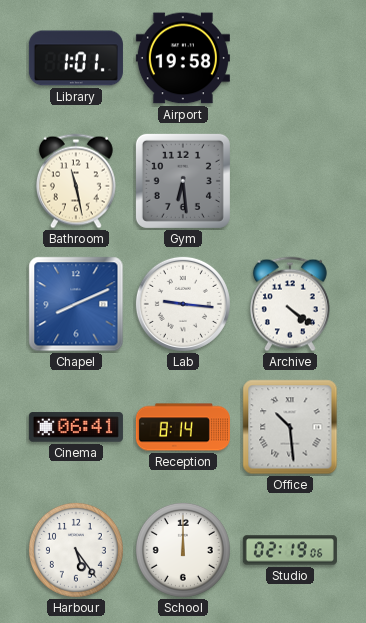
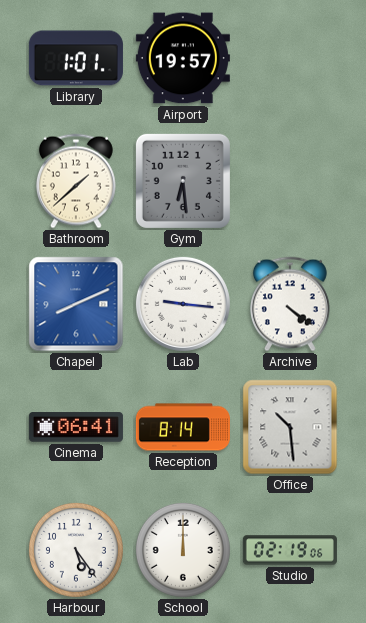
Airport: 19:58 -> 19:57 (183, 58)
Bathroom: 11:28 -> 1:38 (76, 181)
